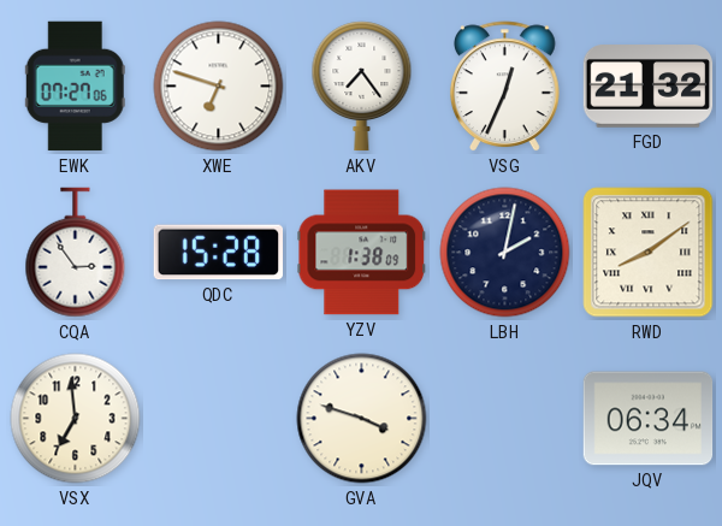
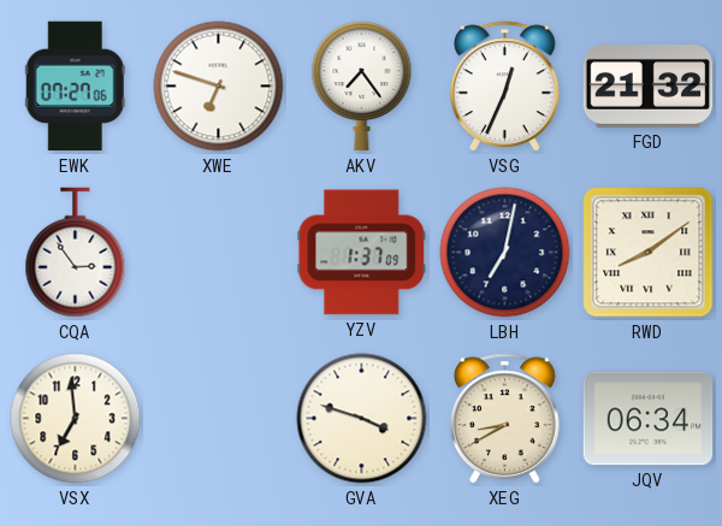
QDC: 15:28 -> none (218, 253)
YZV: 1:38 -> 1:37 (362, 253)
LBH: 2:02 -> 7:02 (505, 253)
XEG: none -> 8:40 (505, 419)
